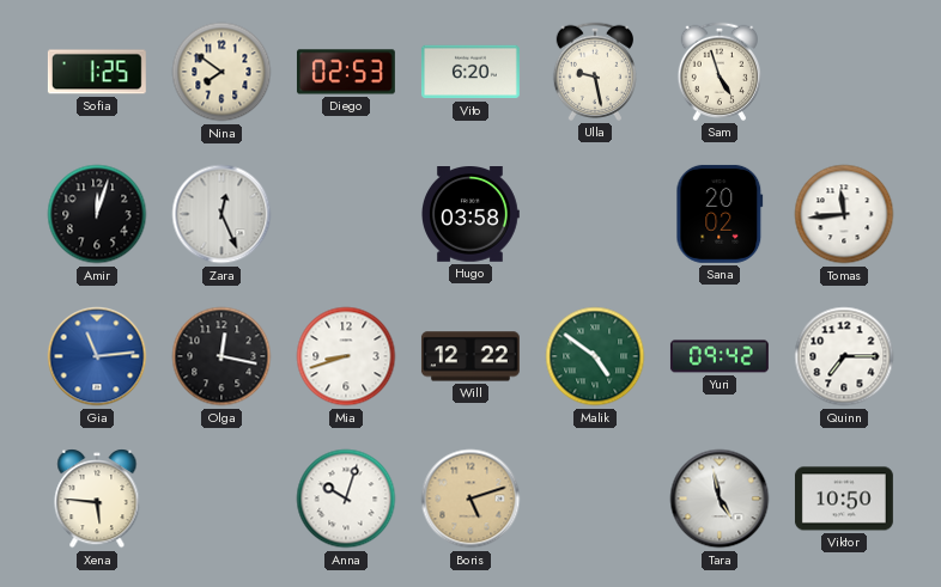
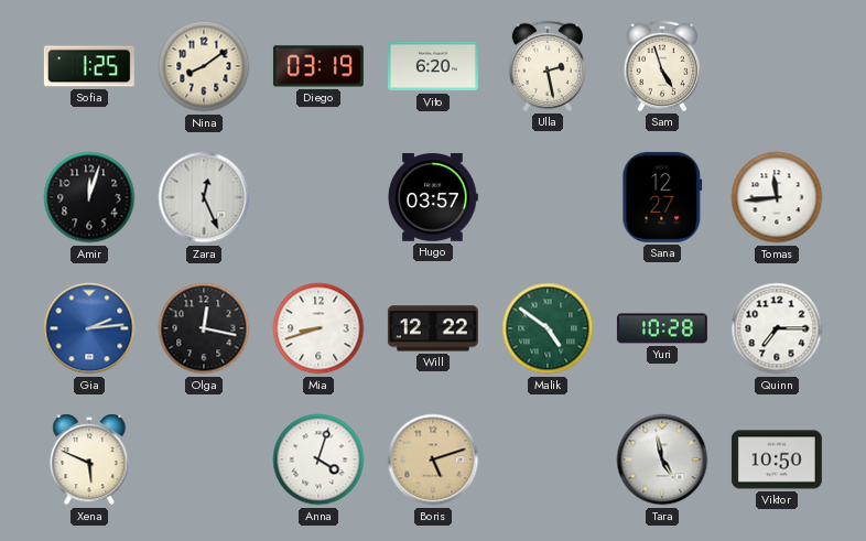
Nina: 7:51 -> 8:09 (204, 66)
Diego: 02:53 -> 03:19 (318, 66)
Ulla: 9:28 -> 2:28 (546, 66)
Hugo: 03:58 -> 03:57 (433, 197)
Sana: 20:02 -> 12:27 (662, 197)
Gia: 11:14 -> 2:14 (89, 328)
Yuri: 09:42 -> 10:28 (662, 328)
Xena: 5:46 -> 5:49 (89, 459)
Anna: 10:03 -> 4:03 (318, 459)
